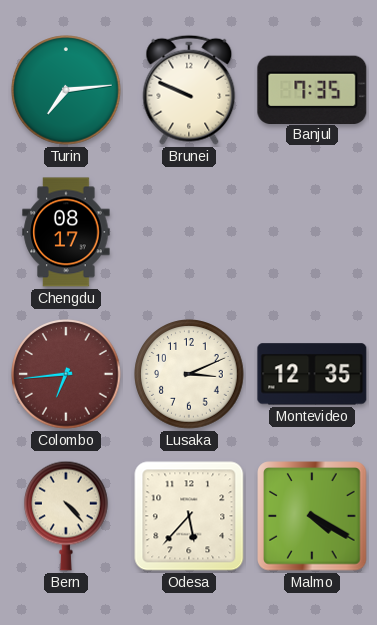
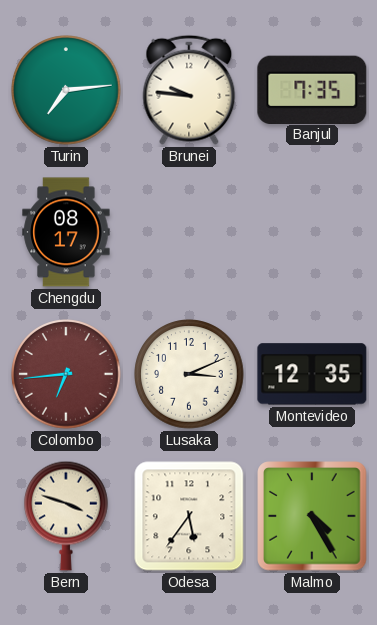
Brunei: 9:49 -> 9:46 (189, 90)
Bern: 4:23 -> 3:48 (67, 516)
Odesa: 5:37 -> 5:36 (189, 516)
Malmo: 4:20 -> 4:25 (312, 516)
